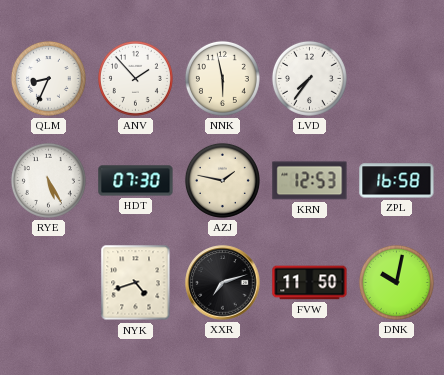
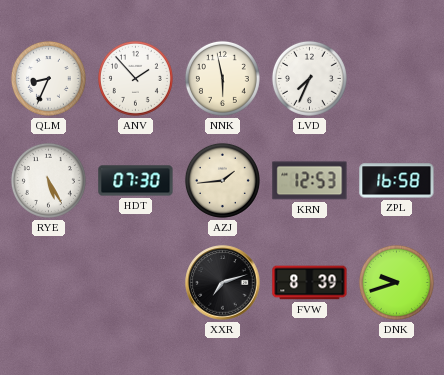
LVD: 7:36 -> 7:34 (309, 78)
AZJ: 1:47 -> 1:44 (222, 180)
NYK: 4:42 -> none (136, 283)
FVW: 11:50 -> 8:39 (310, 283)
DNK: 10:02 -> 9:42 (396, 282)
